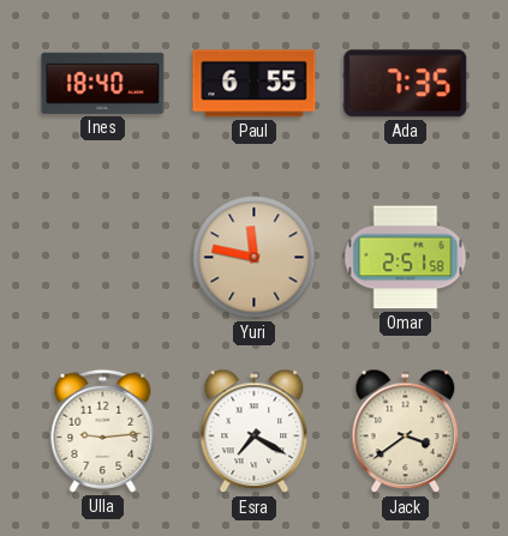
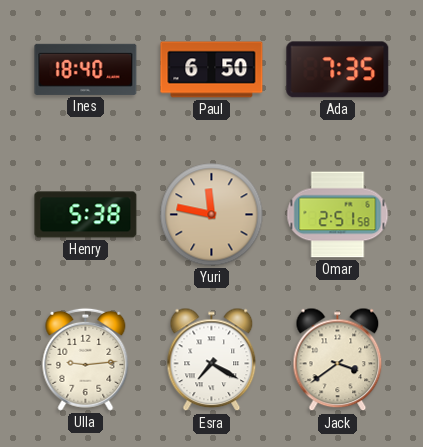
Paul: 6:55 -> 6:50 (212, 70)
Henry: none -> 5:38 (86, 215)
